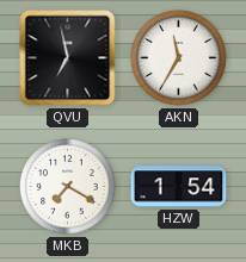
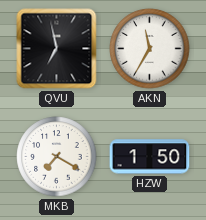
HZW: 1:54 -> 1:50 (150, 157)
